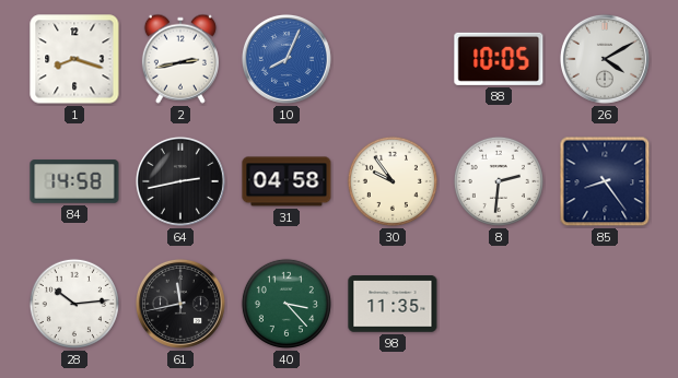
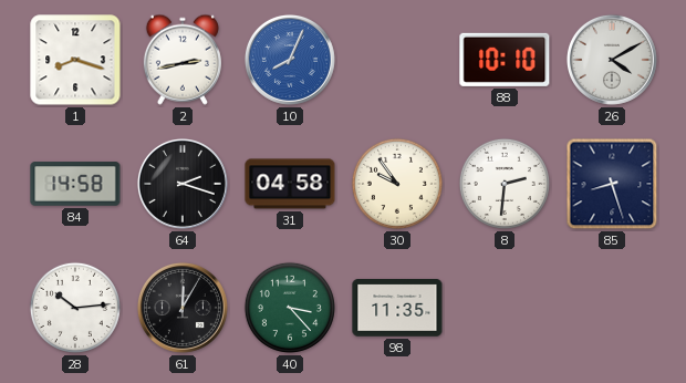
88: 10:05 -> 10:10 (505, 60)
64: 2:43 -> 2:18 (183, 184)
85: 8:24 -> 8:27 (612, 184)
61: 11:43 -> 12:05 (183, 308)
